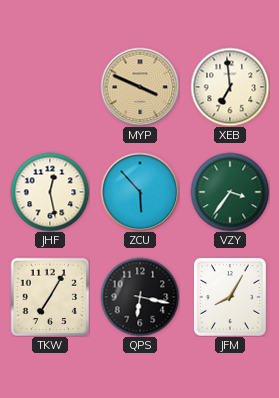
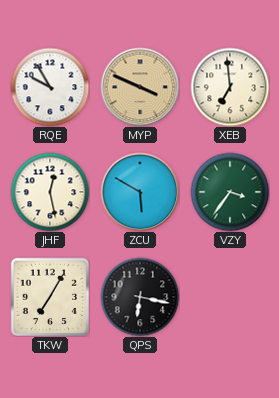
RQE: none -> 9:55 (50, 87)
ZCU: 5:53 -> 5:50 (140, 192)
JFM: 8:05 -> none (230, 297)
